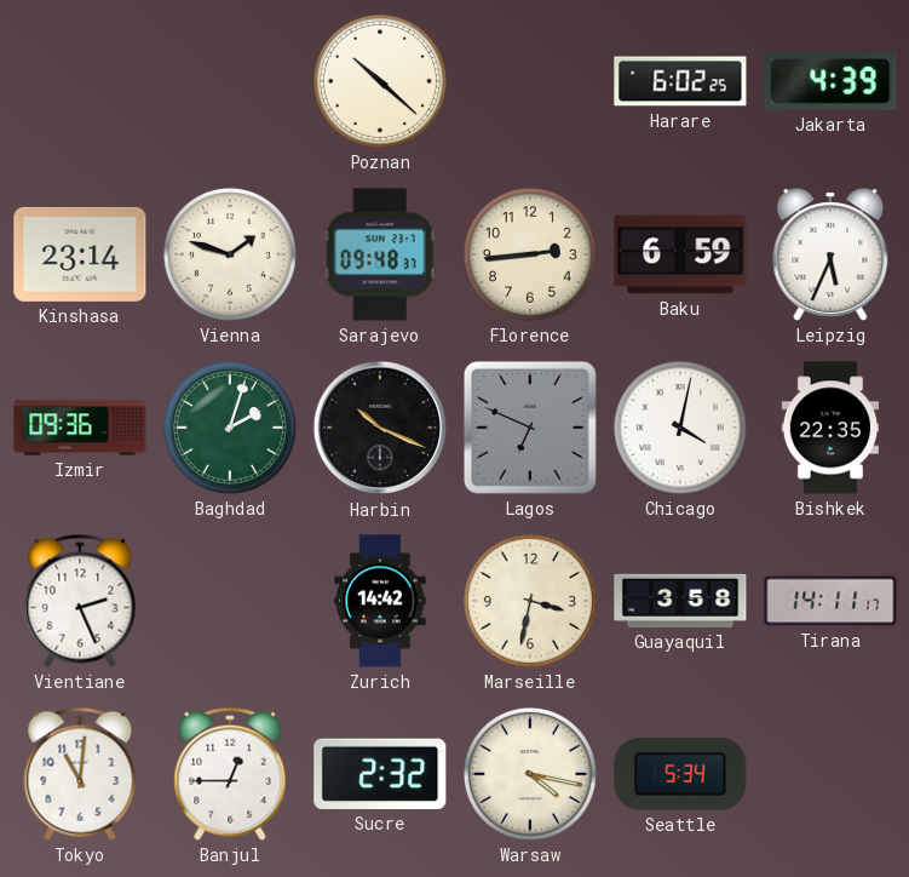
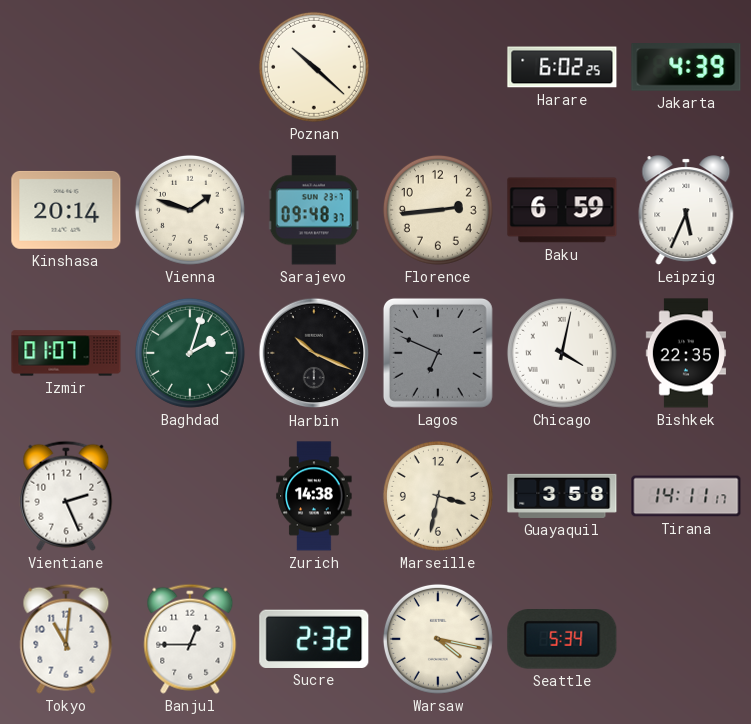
Kinshasa: 23:14 -> 20:14 (66, 210)
Izmir: 09:36 -> 01:07 (66, 353)
Zurich: 14:42 -> 14:38 (314, 496)
